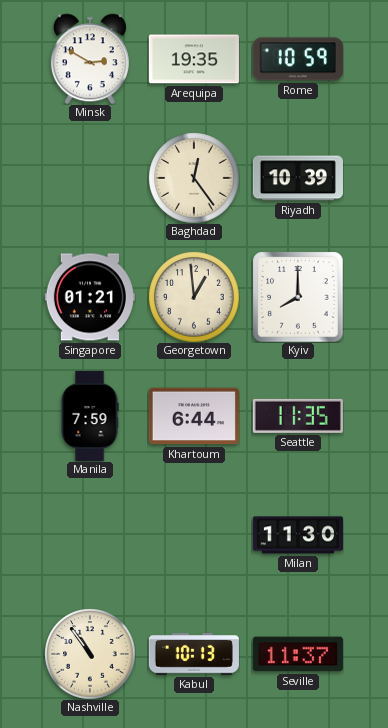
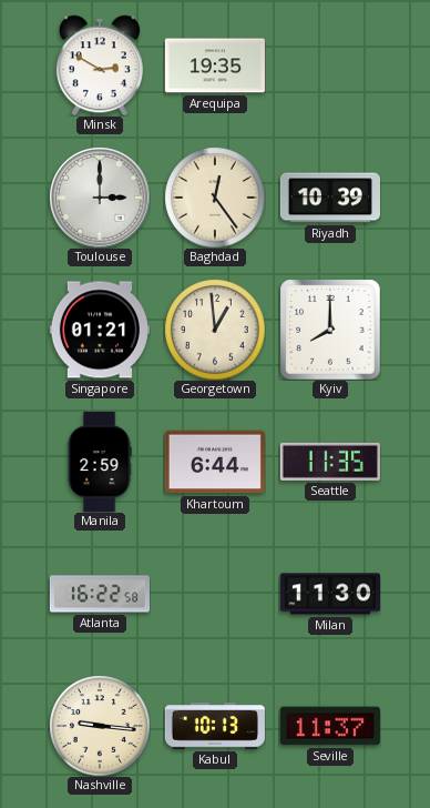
Rome: 10:59 -> none (298, 59)
Toulouse: none -> 3:00 (100, 198)
Manila: 7:59 -> 2:59 (100, 462)
Atlanta: none -> 16:22 (100, 594)
Nashville: 10:54 -> 9:16 (100, 726)
